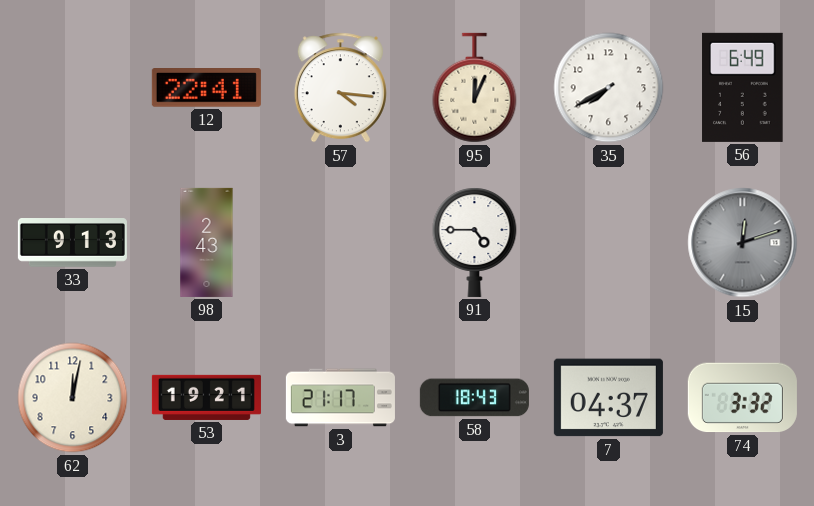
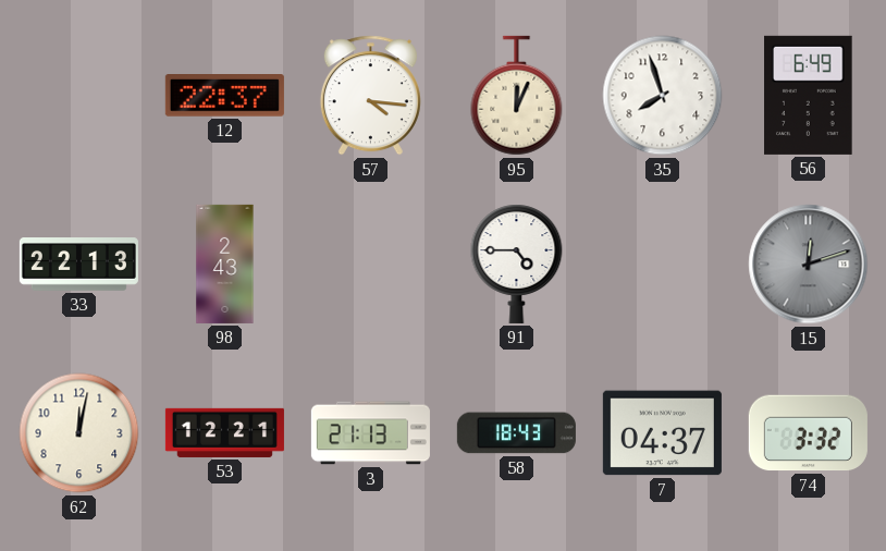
12: 22:41 -> 22:37 (224, 96)
35: 7:40 -> 7:57 (663, 96)
33: 9:13 -> 22:13 (78, 265)
53: 19:21 -> 12:21 (224, 432)
3: 21:17 -> 21:13 (370, 433)
